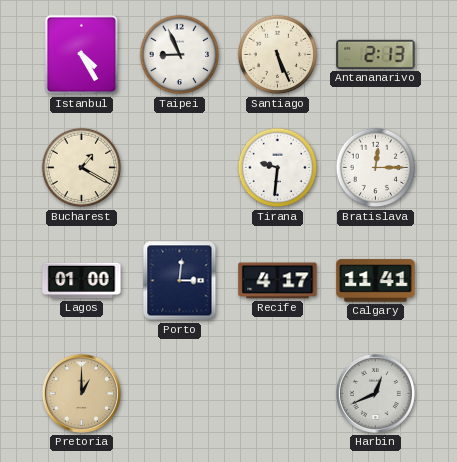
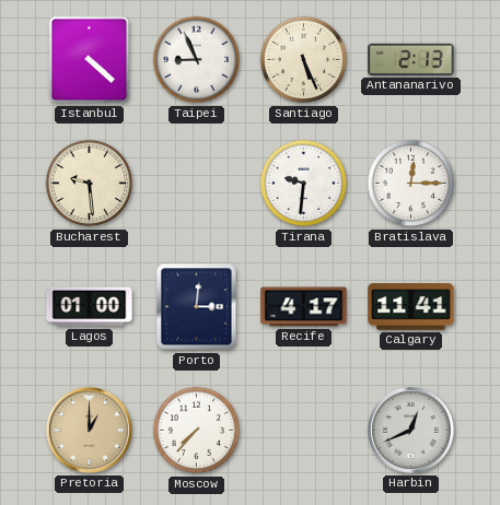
Istanbul: 4:25 -> 4:22 (90, 60)
Bucharest: 1:20 -> 9:29 (90, 184)
Moscow: none -> 7:37 (197, 431)
